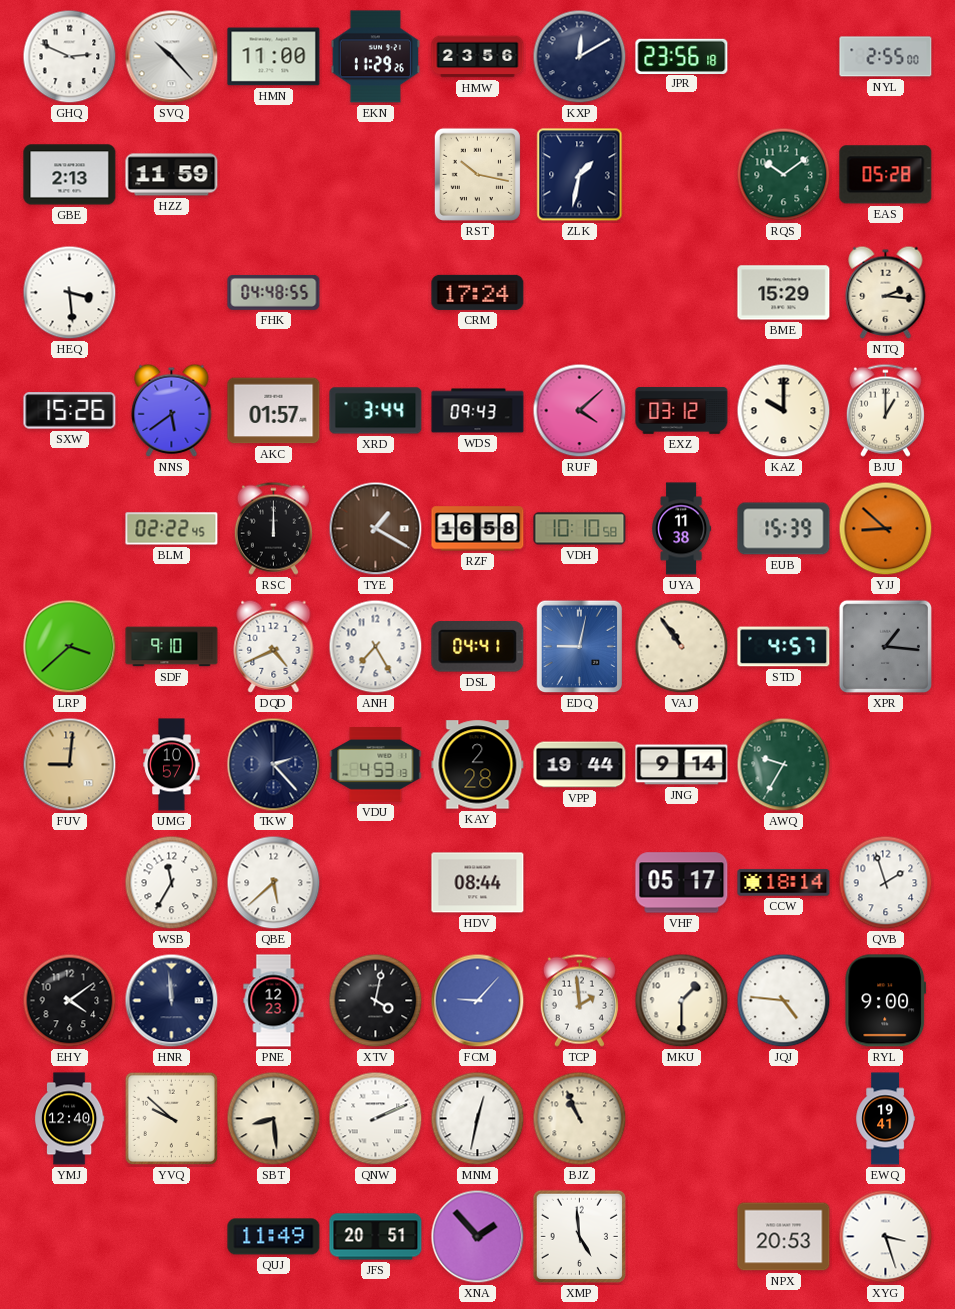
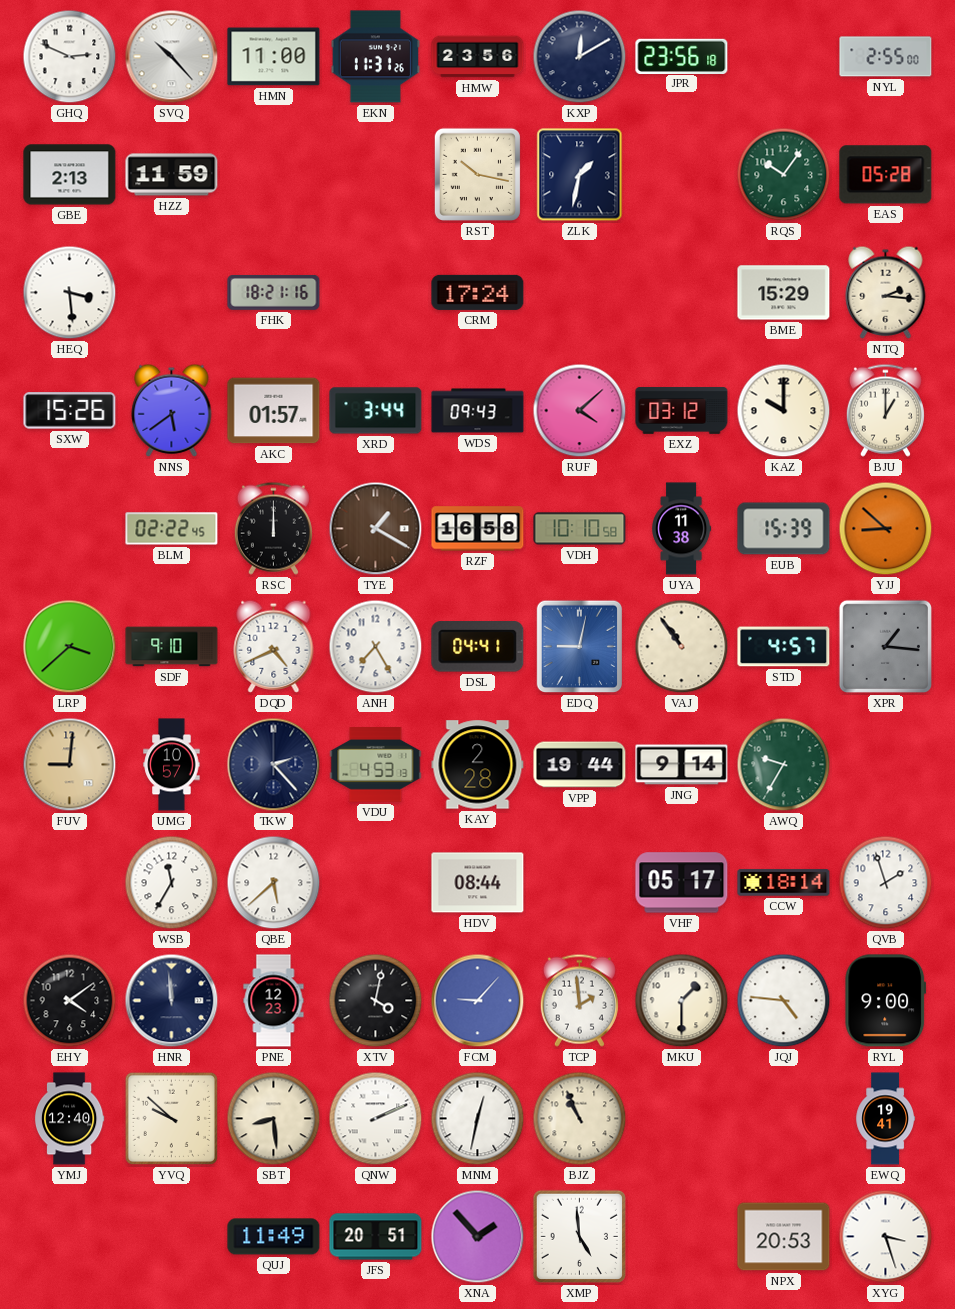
EKN: 11:29 -> 11:31 (375, 57)
RQS: 10:09 -> 10:06 (784, 175)
FHK: 04:48 -> 18:21 (274, 292)
